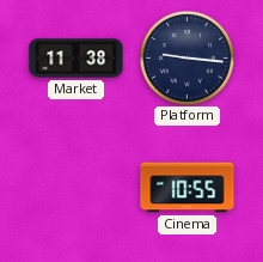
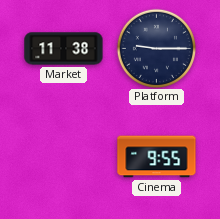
Platform: 9:16 -> 9:15 (156, 48)
Cinema: 10:55 -> 9:55 (157, 157)
